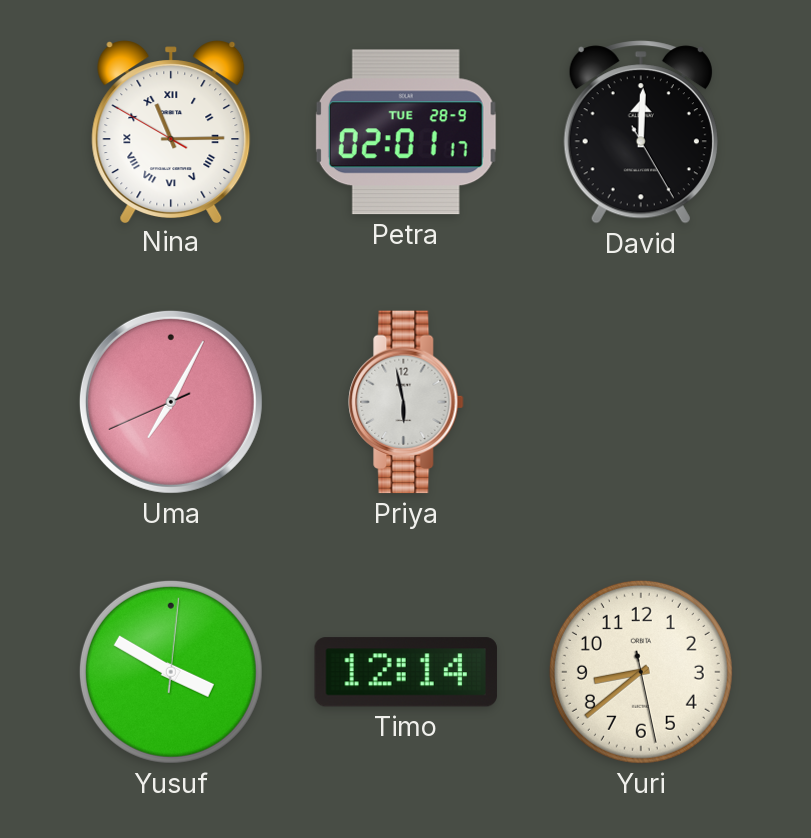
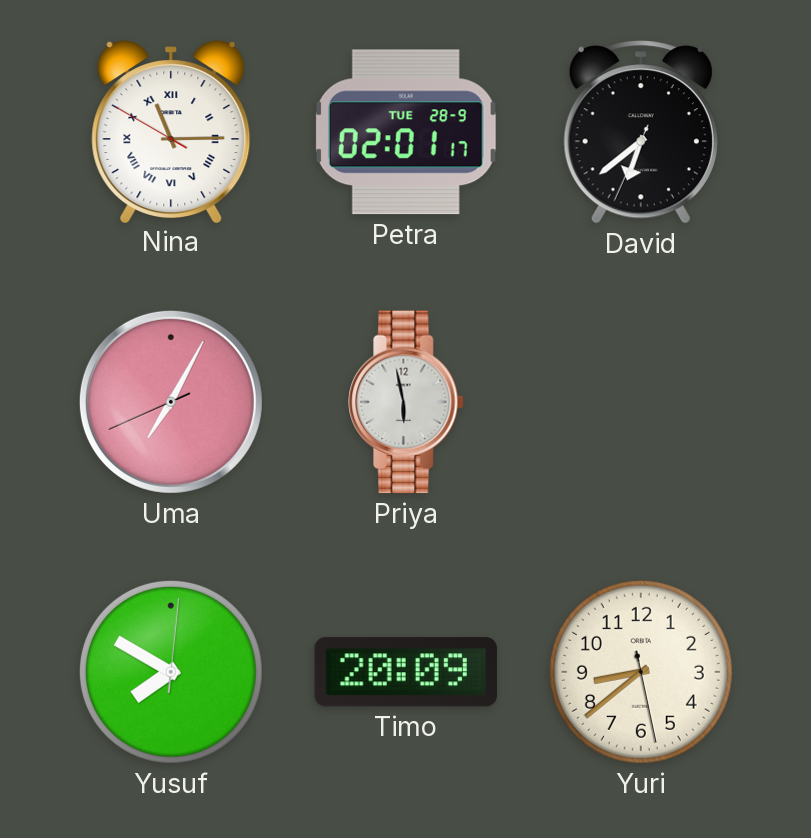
David: 12:00 -> 6:38 (641, 132)
Yusuf: 3:50 -> 7:50 (171, 672)
Timo: 12:14 -> 20:09 (405, 672)
